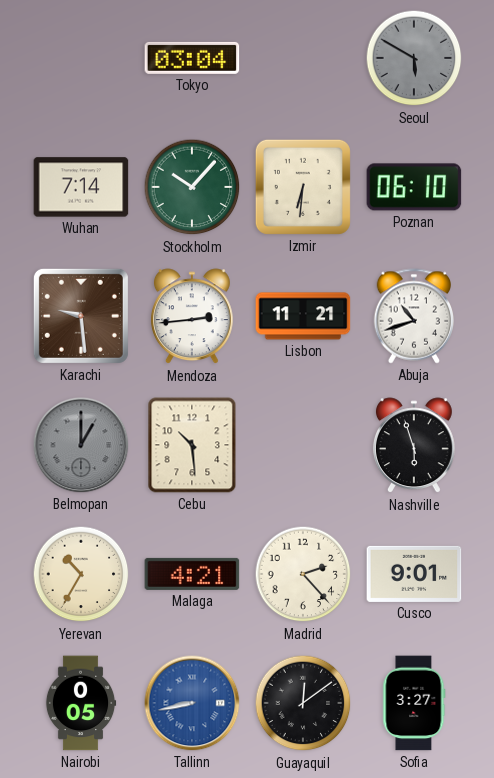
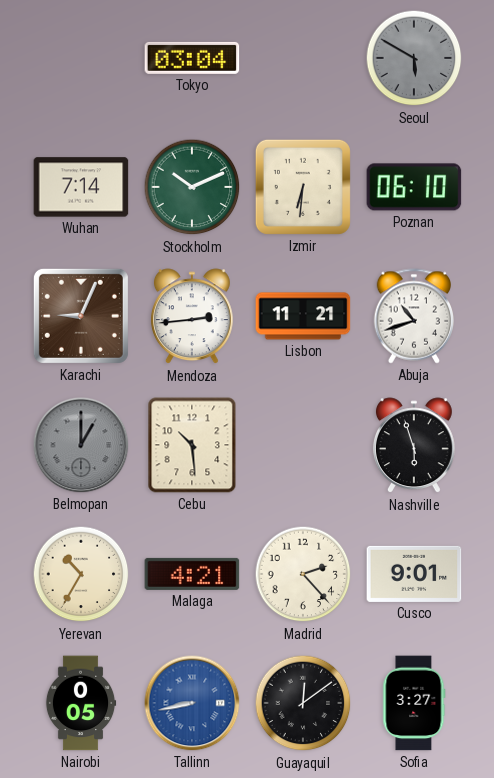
Stockholm: 10:07 -> 10:11 (192, 187)
Karachi: 9:29 -> 9:04 (81, 316)
